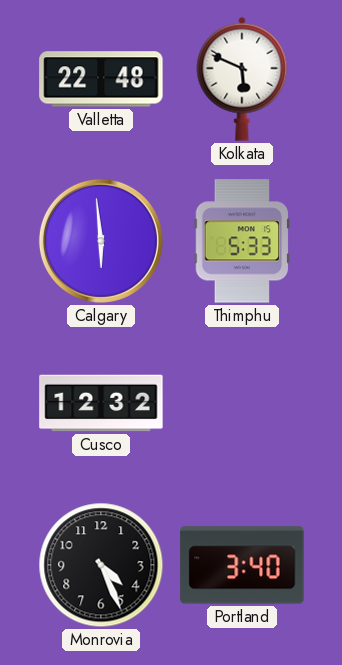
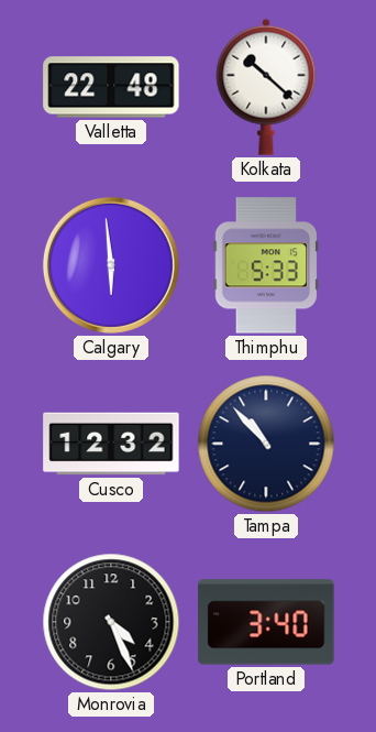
Kolkata: 5:49 -> 10:22 (266, 87)
Tampa: none -> 10:53 (266, 444)
